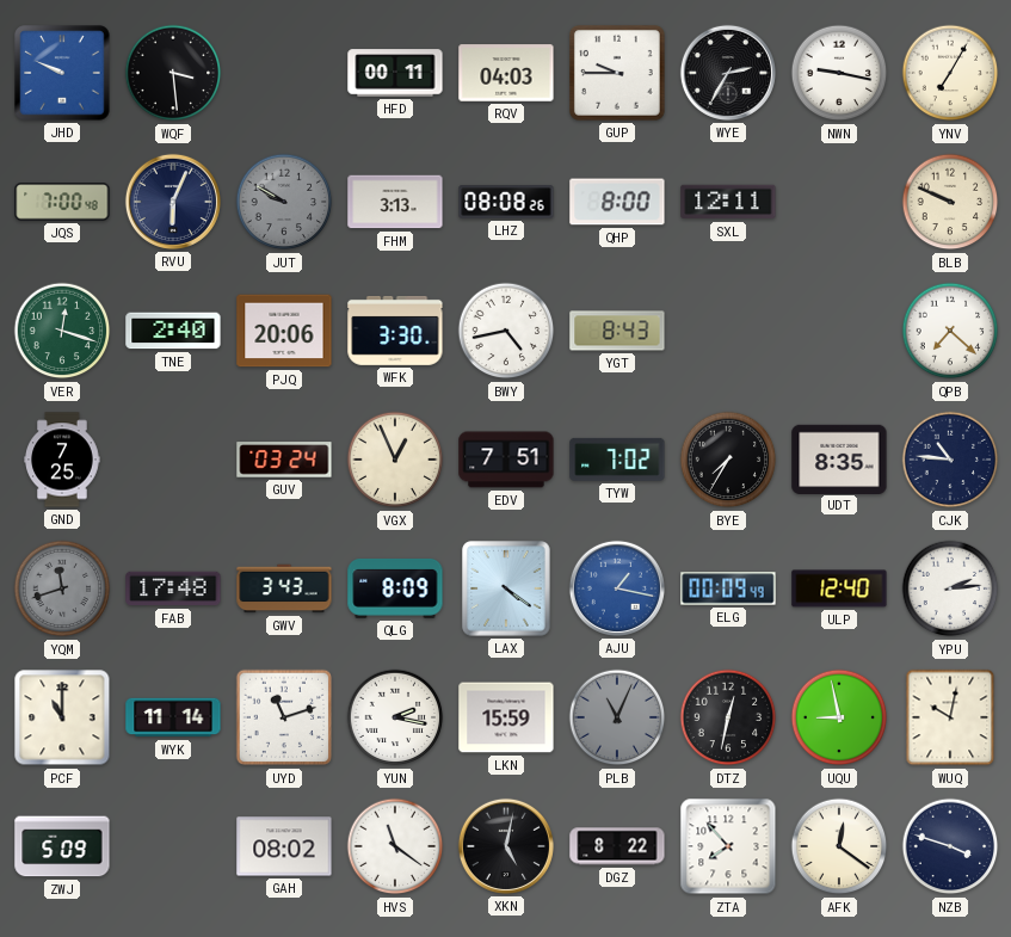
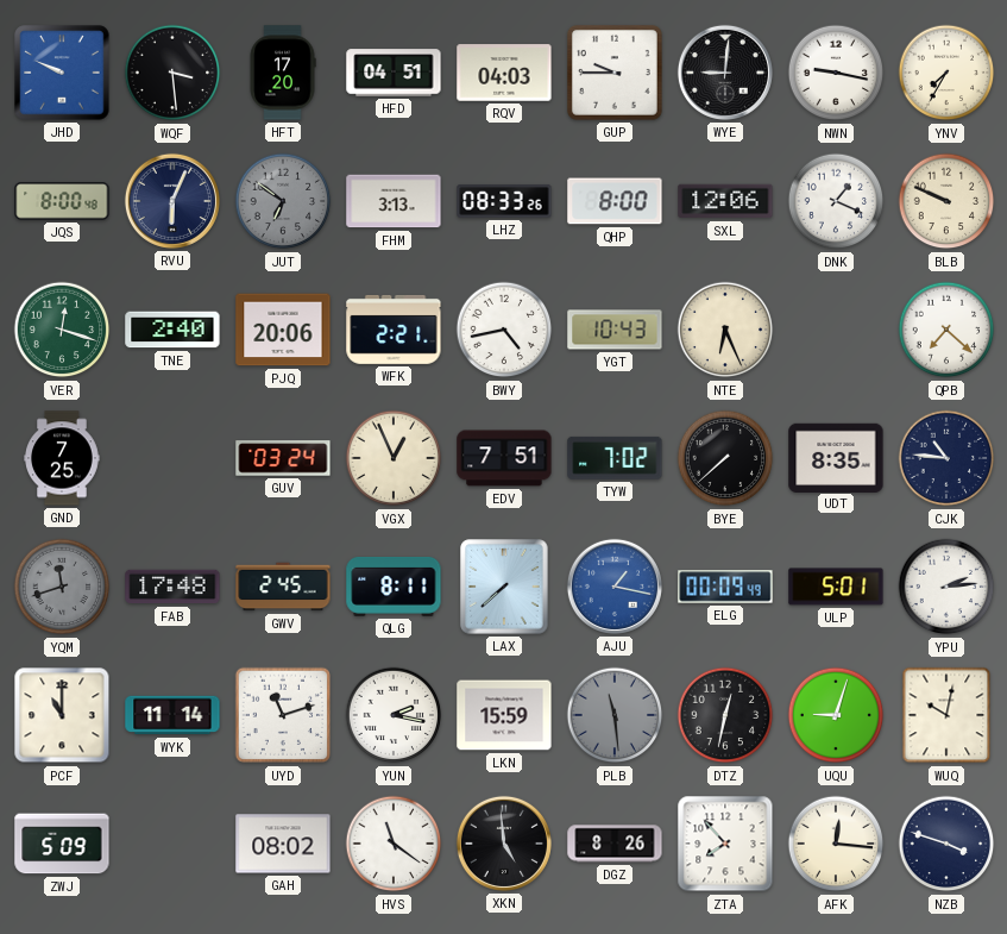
HFT: none -> 17:20 (283, 73)
HFD: 00:11 -> 04:51 (394, 73)
WYE: 2:35 -> 9:01 (725, 73)
YNV: 7:05 -> 7:35 (946, 73)
JQS: 7:00 -> 8:00 (62, 201)
JUT: 9:50 -> 6:51 (283, 201)
LHZ: 08:08 -> 08:33 (504, 201)
SXL: 12:11 -> 12:06 (725, 201)
DNK: none -> 1:19 (836, 201)
WFK: 3:30 -> 2:21 (394, 330)
YGT: 8:43 -> 10:43 (615, 330)
NTE: none -> 6:26 (725, 330)
BYE: 7:35 -> 7:38 (725, 458)
GWV: 3:43 -> 2:45 (283, 587)
QLG: 8:09 -> 8:11 (394, 588)
LAX: 4:21 -> 7:38 (504, 587)
ULP: 12:40 -> 5:01 (836, 587)
PLB: 11:04 -> 11:29 (615, 715)
UQU: 8:58 -> 9:03 (836, 715)
XKN: 5:02 -> 4:59 (504, 844)
DGZ: 8:22 -> 8:26 (615, 844)
AFK: 12:21 -> 12:16 (836, 844)
